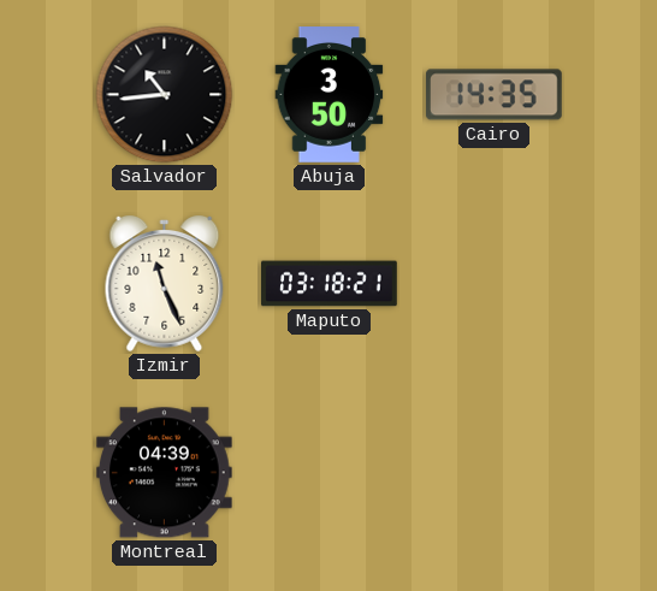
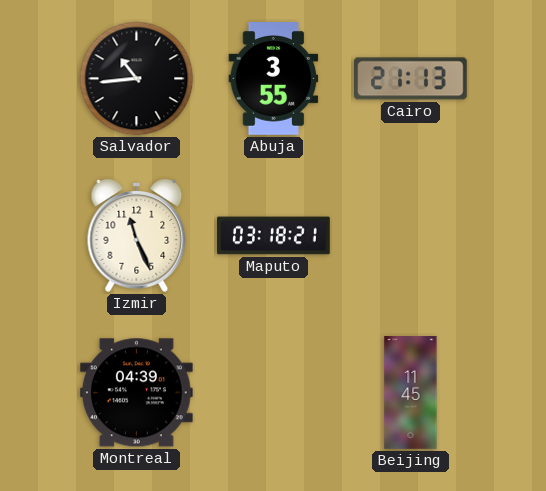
Abuja: 3:50 -> 3:55 (274, 79)
Cairo: 14:35 -> 21:13 (411, 79)
Beijing: none -> 11:45 (411, 393)
